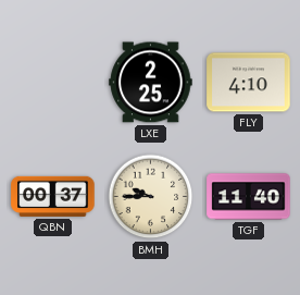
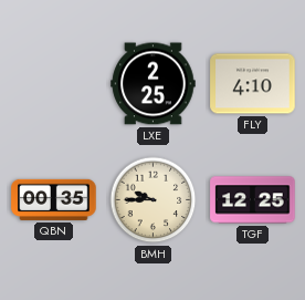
QBN: 00:37 -> 00:35 (54, 199)
TGF: 11:40 -> 12:25 (253, 200)
